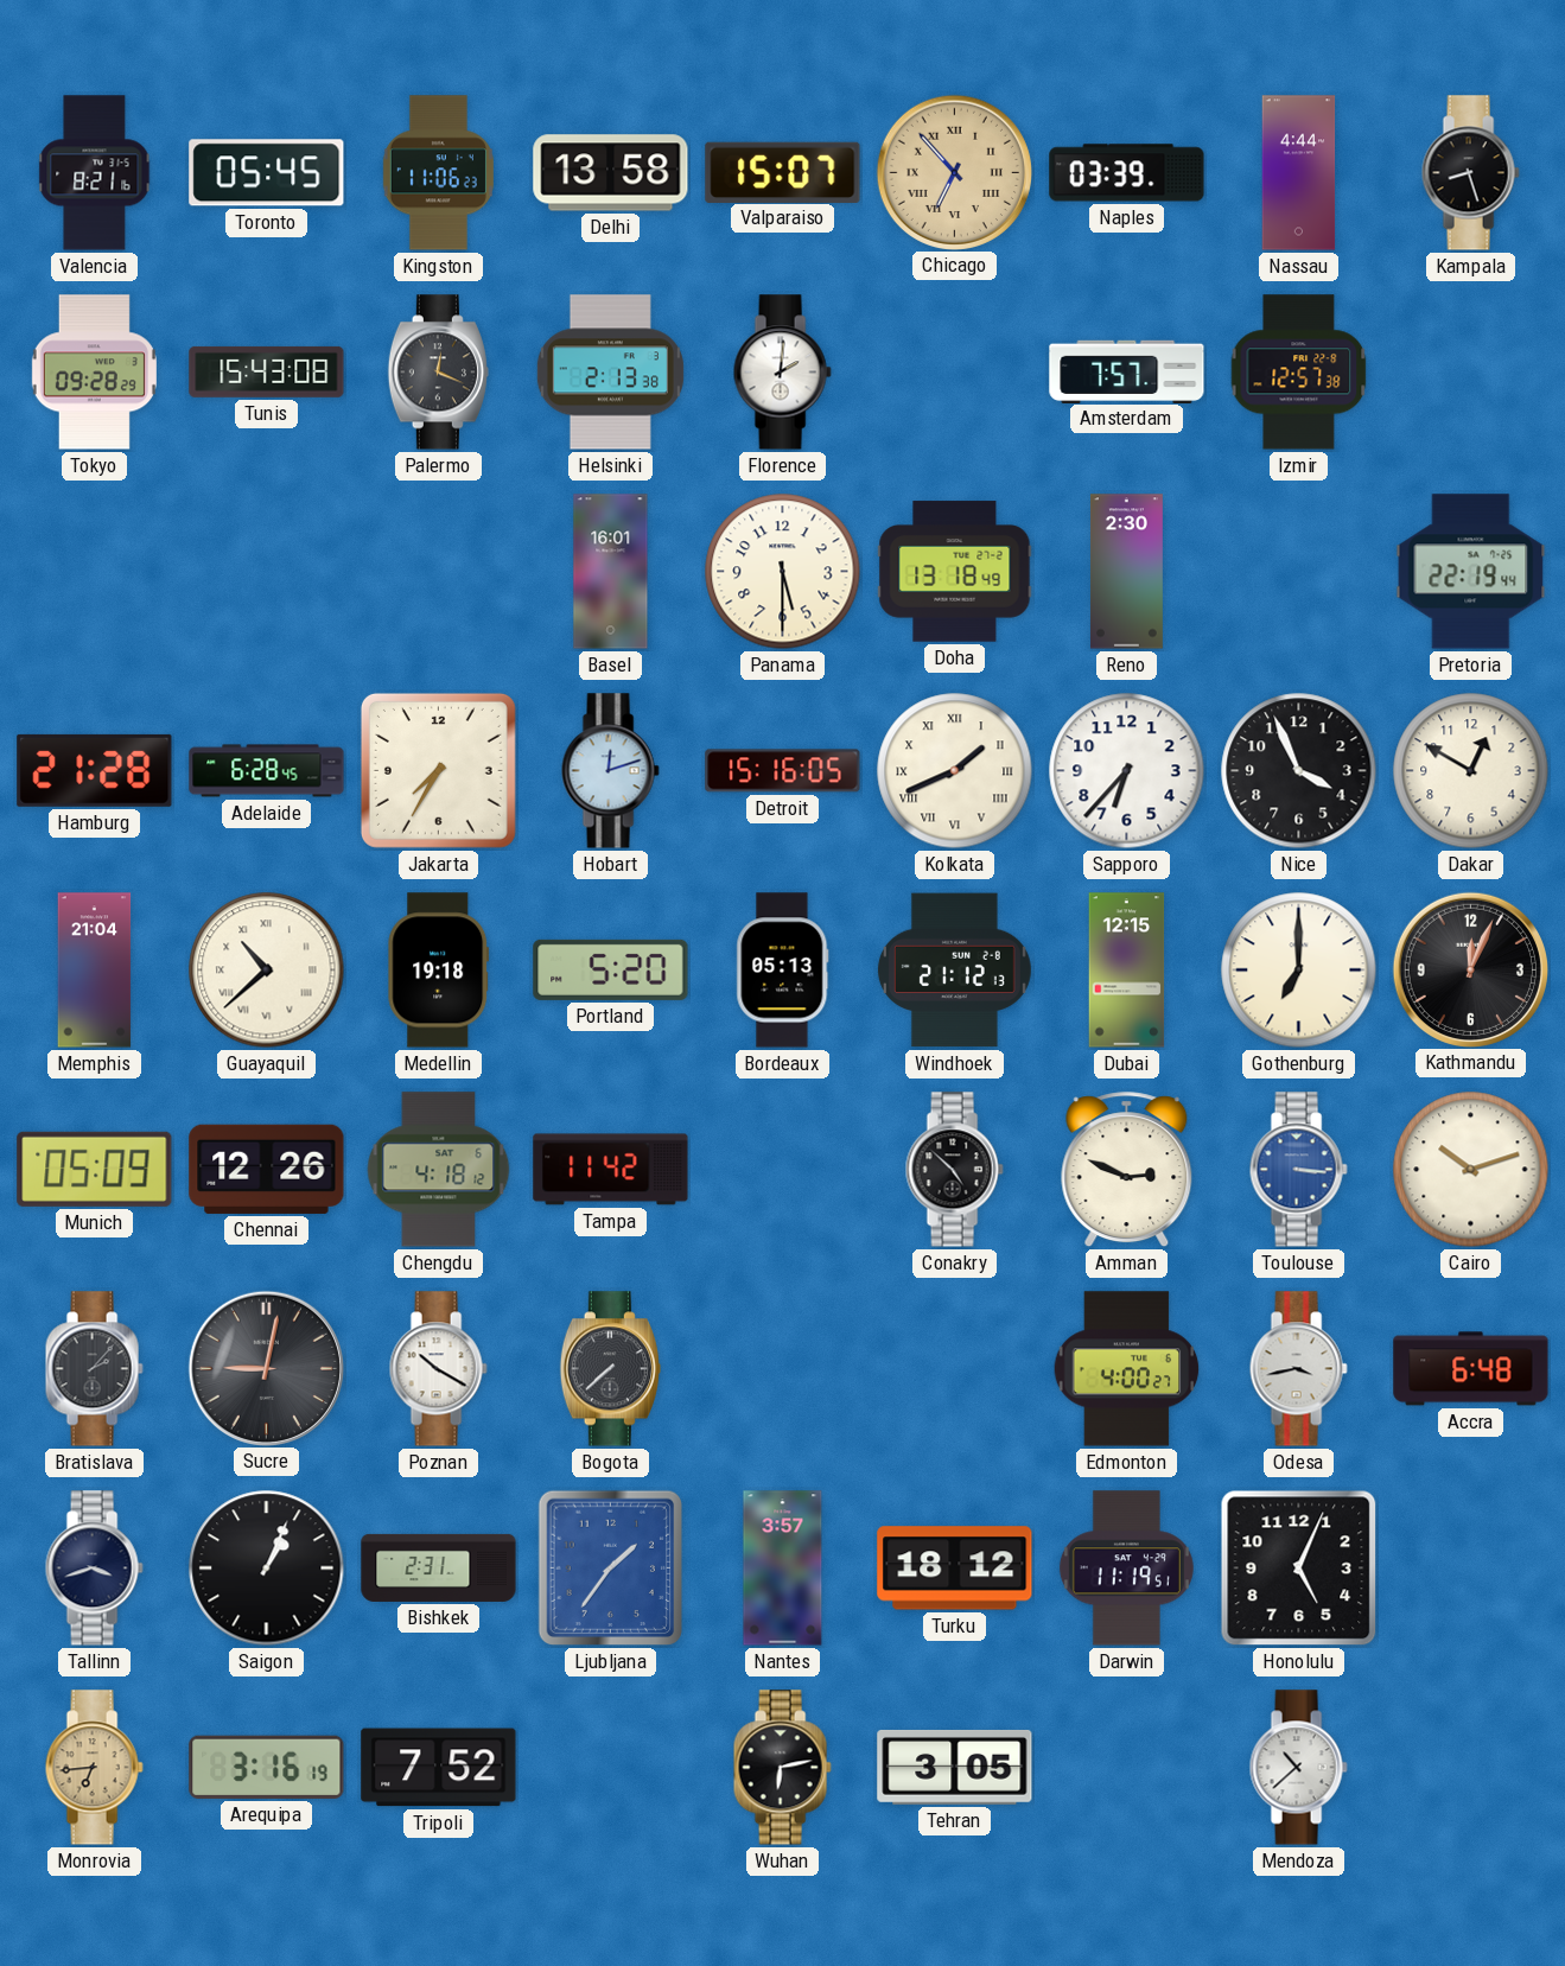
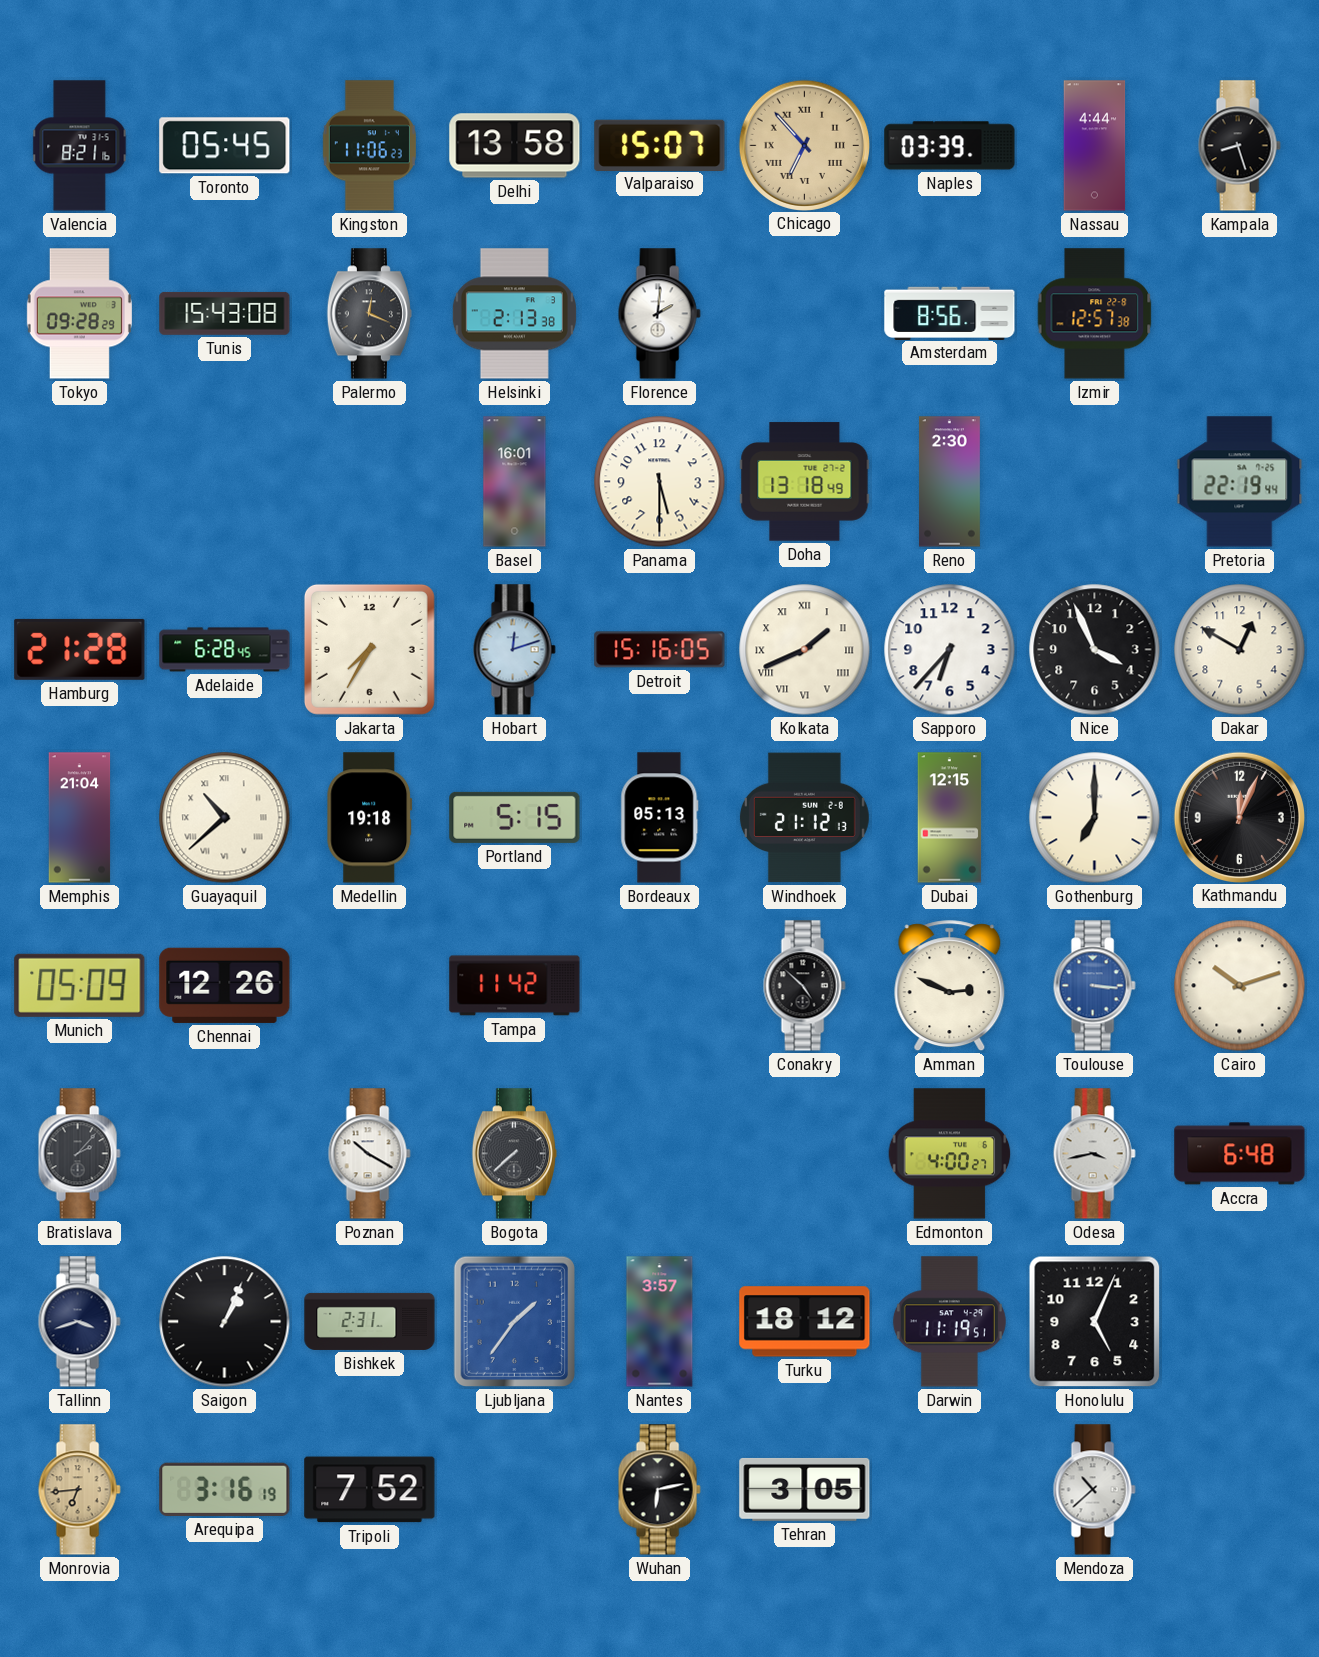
Amsterdam: 7:57 -> 8:56 (950, 313)
Portland: 5:20 -> 5:15 (515, 817)
Chengdu: 4:18 -> none (439, 1170)
Sucre: 9:02 -> none (266, 1368)
